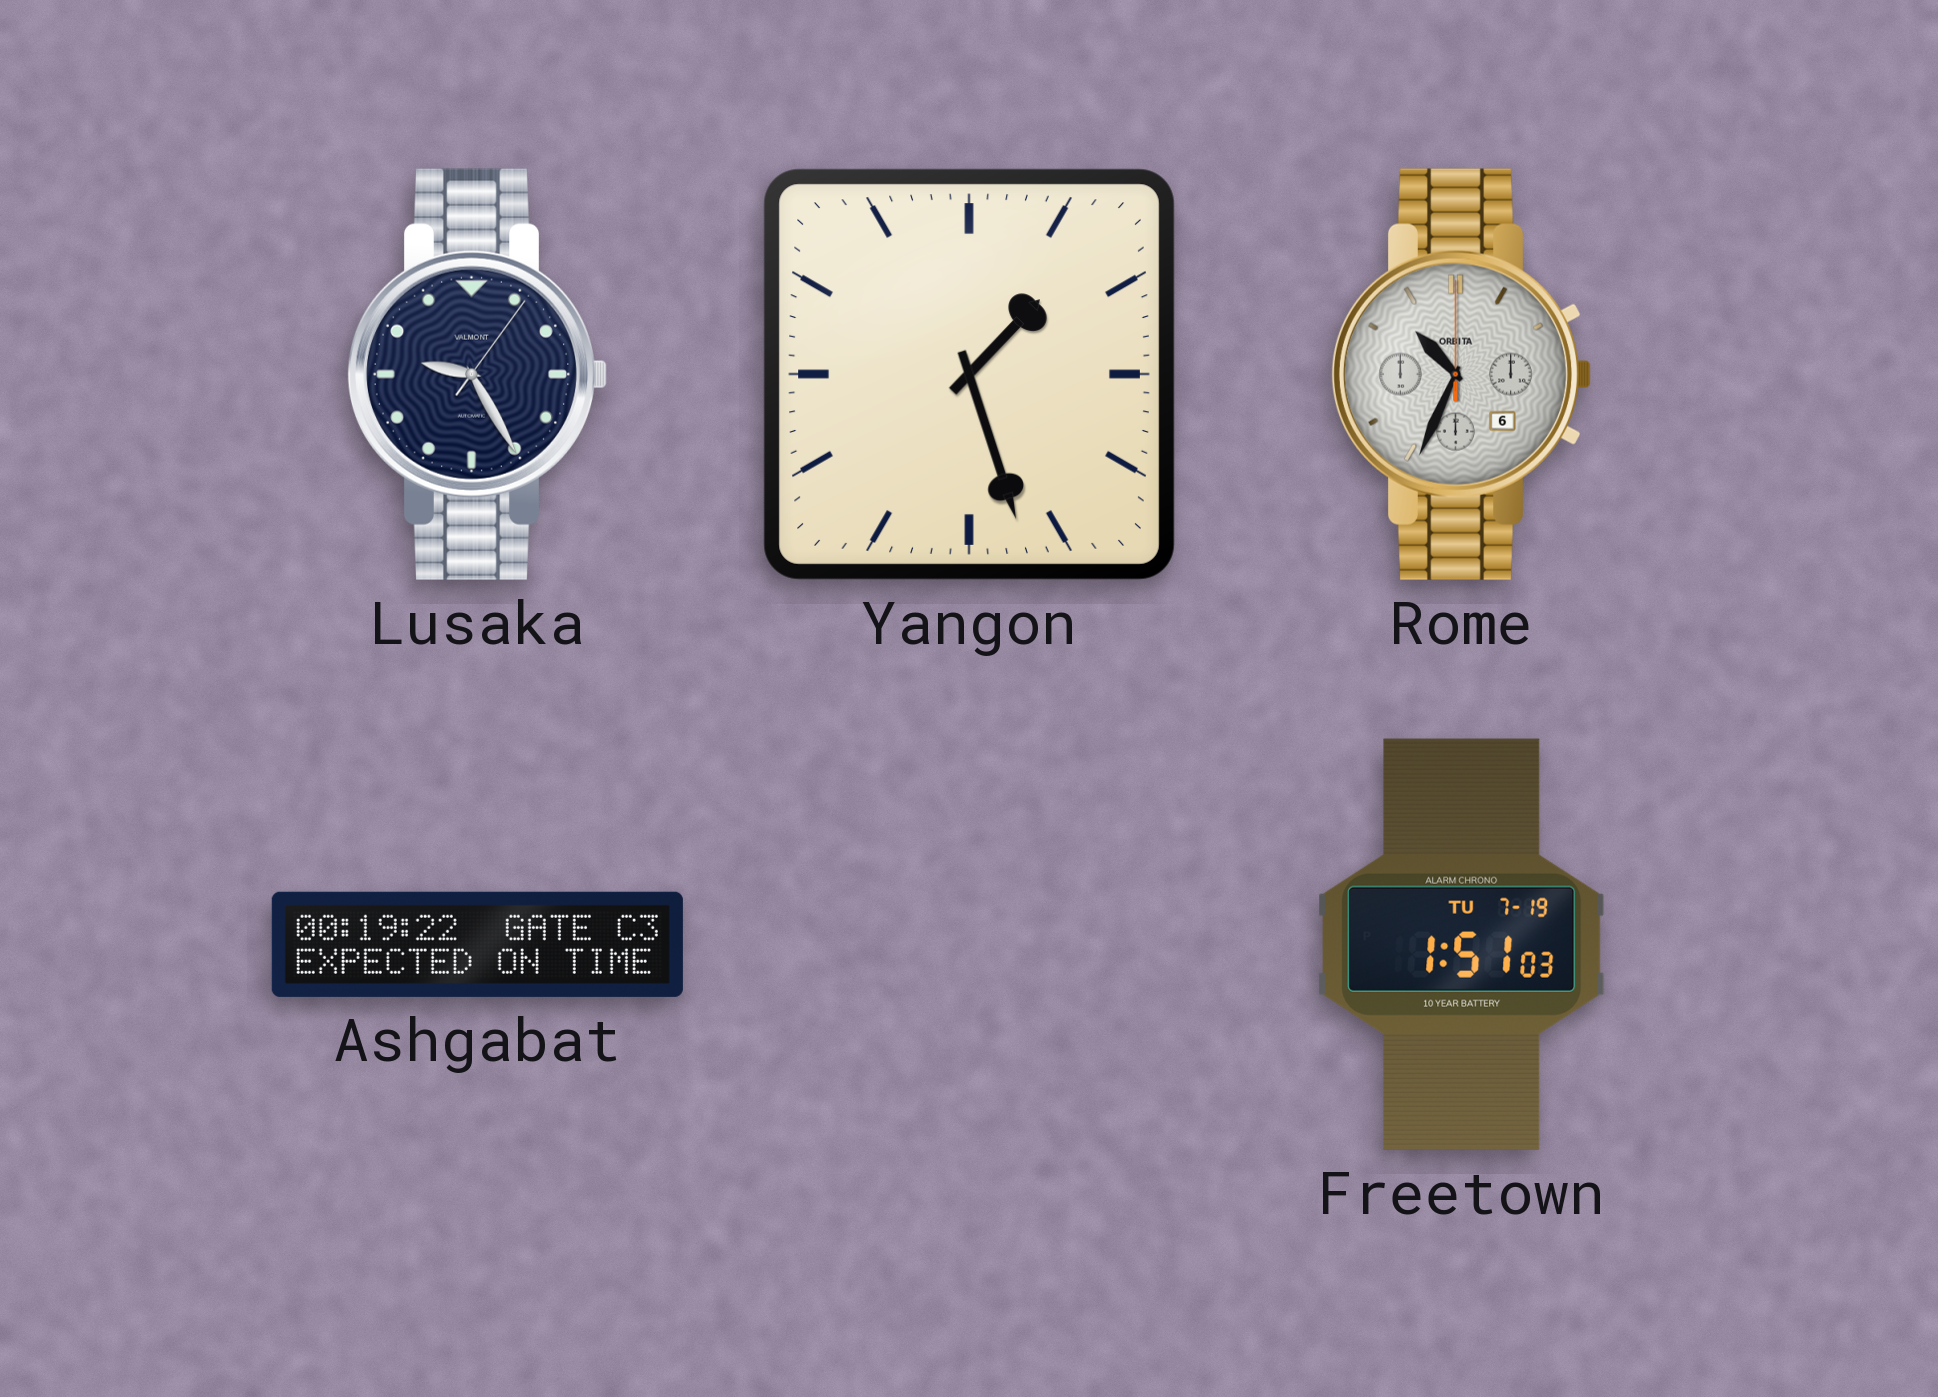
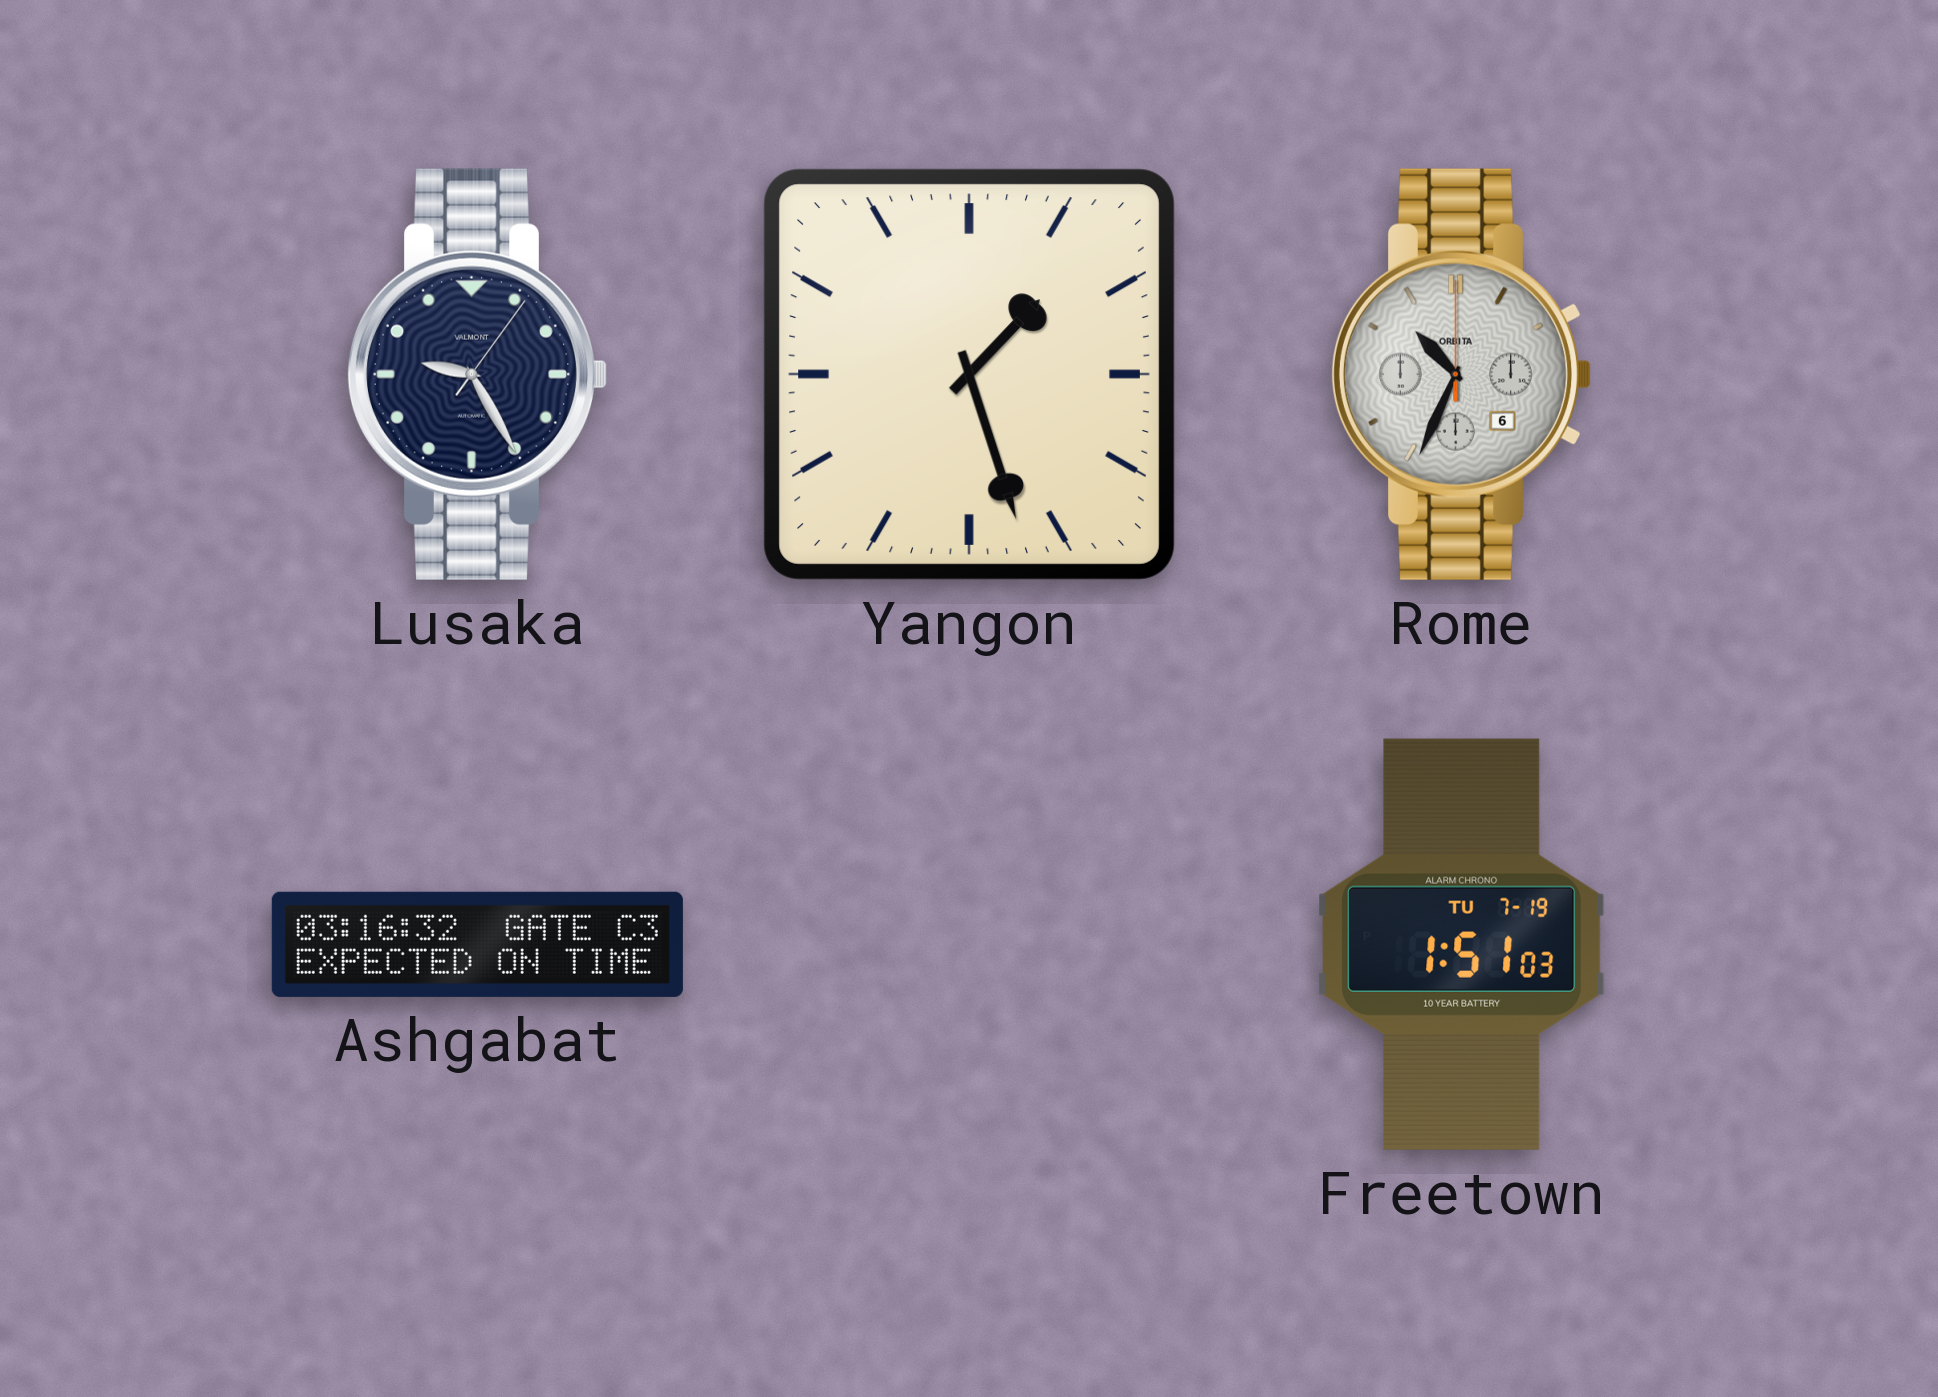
Ashgabat: 00:19 -> 03:16 (477, 944)
